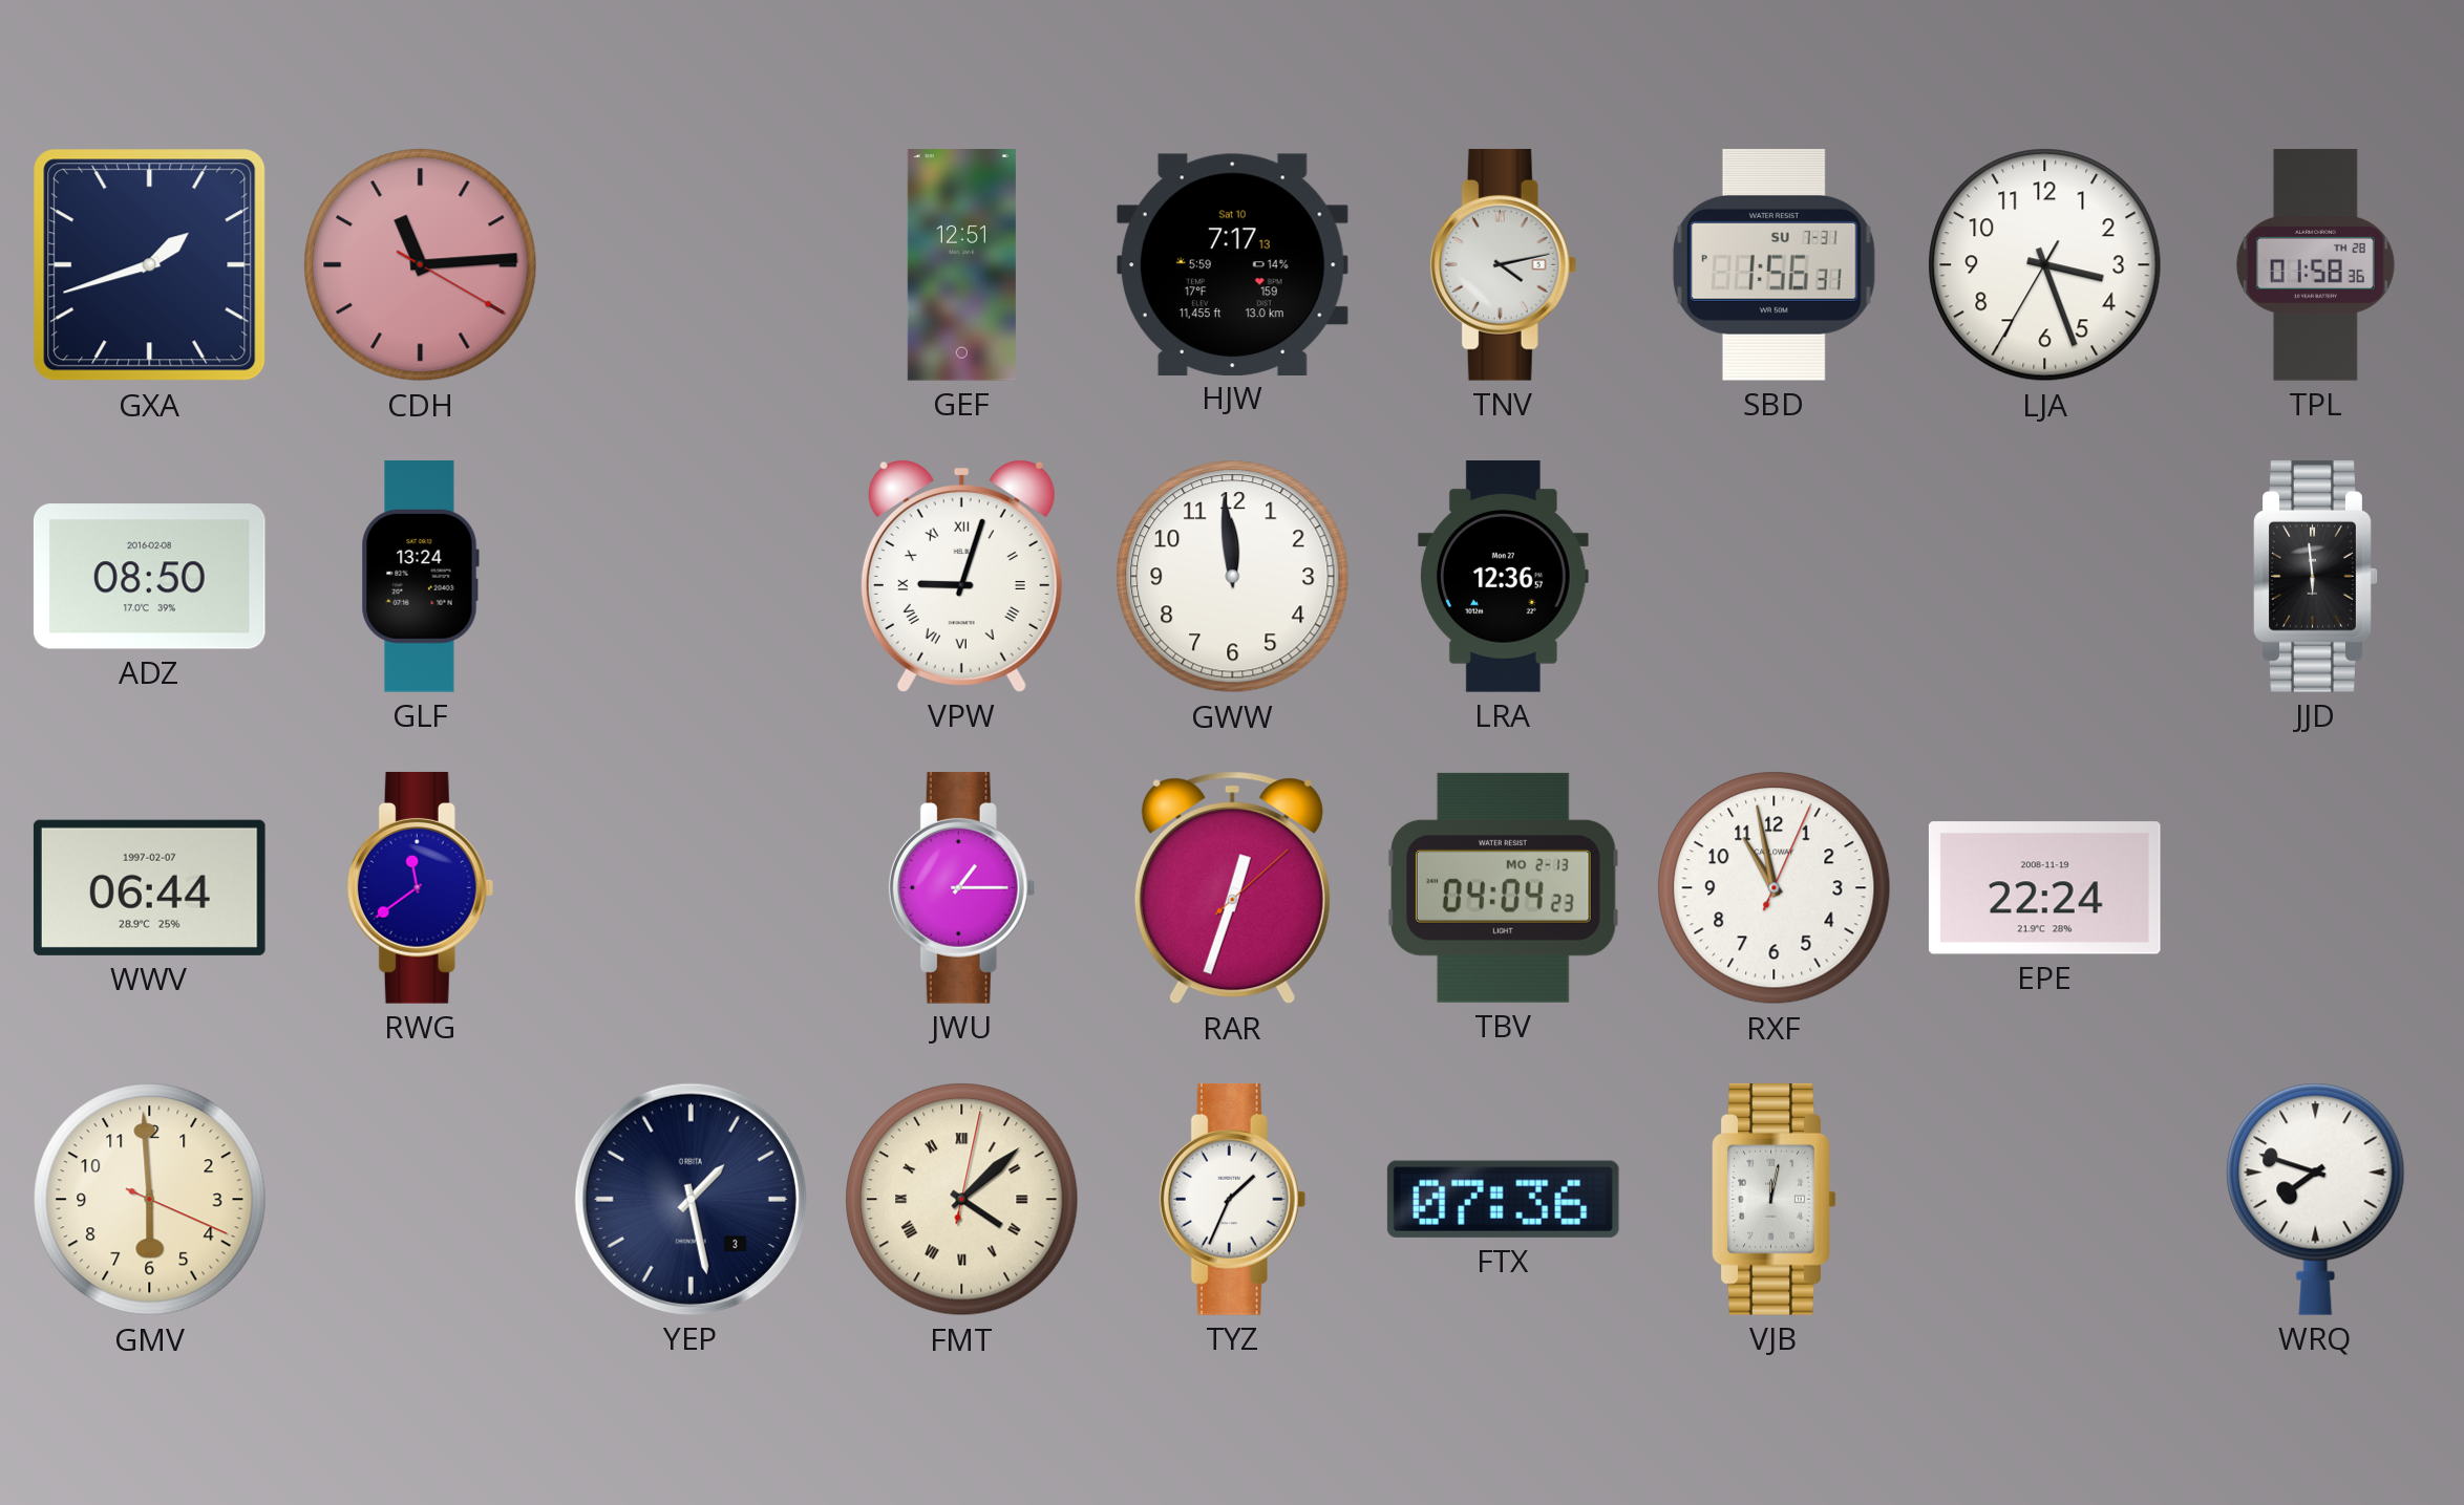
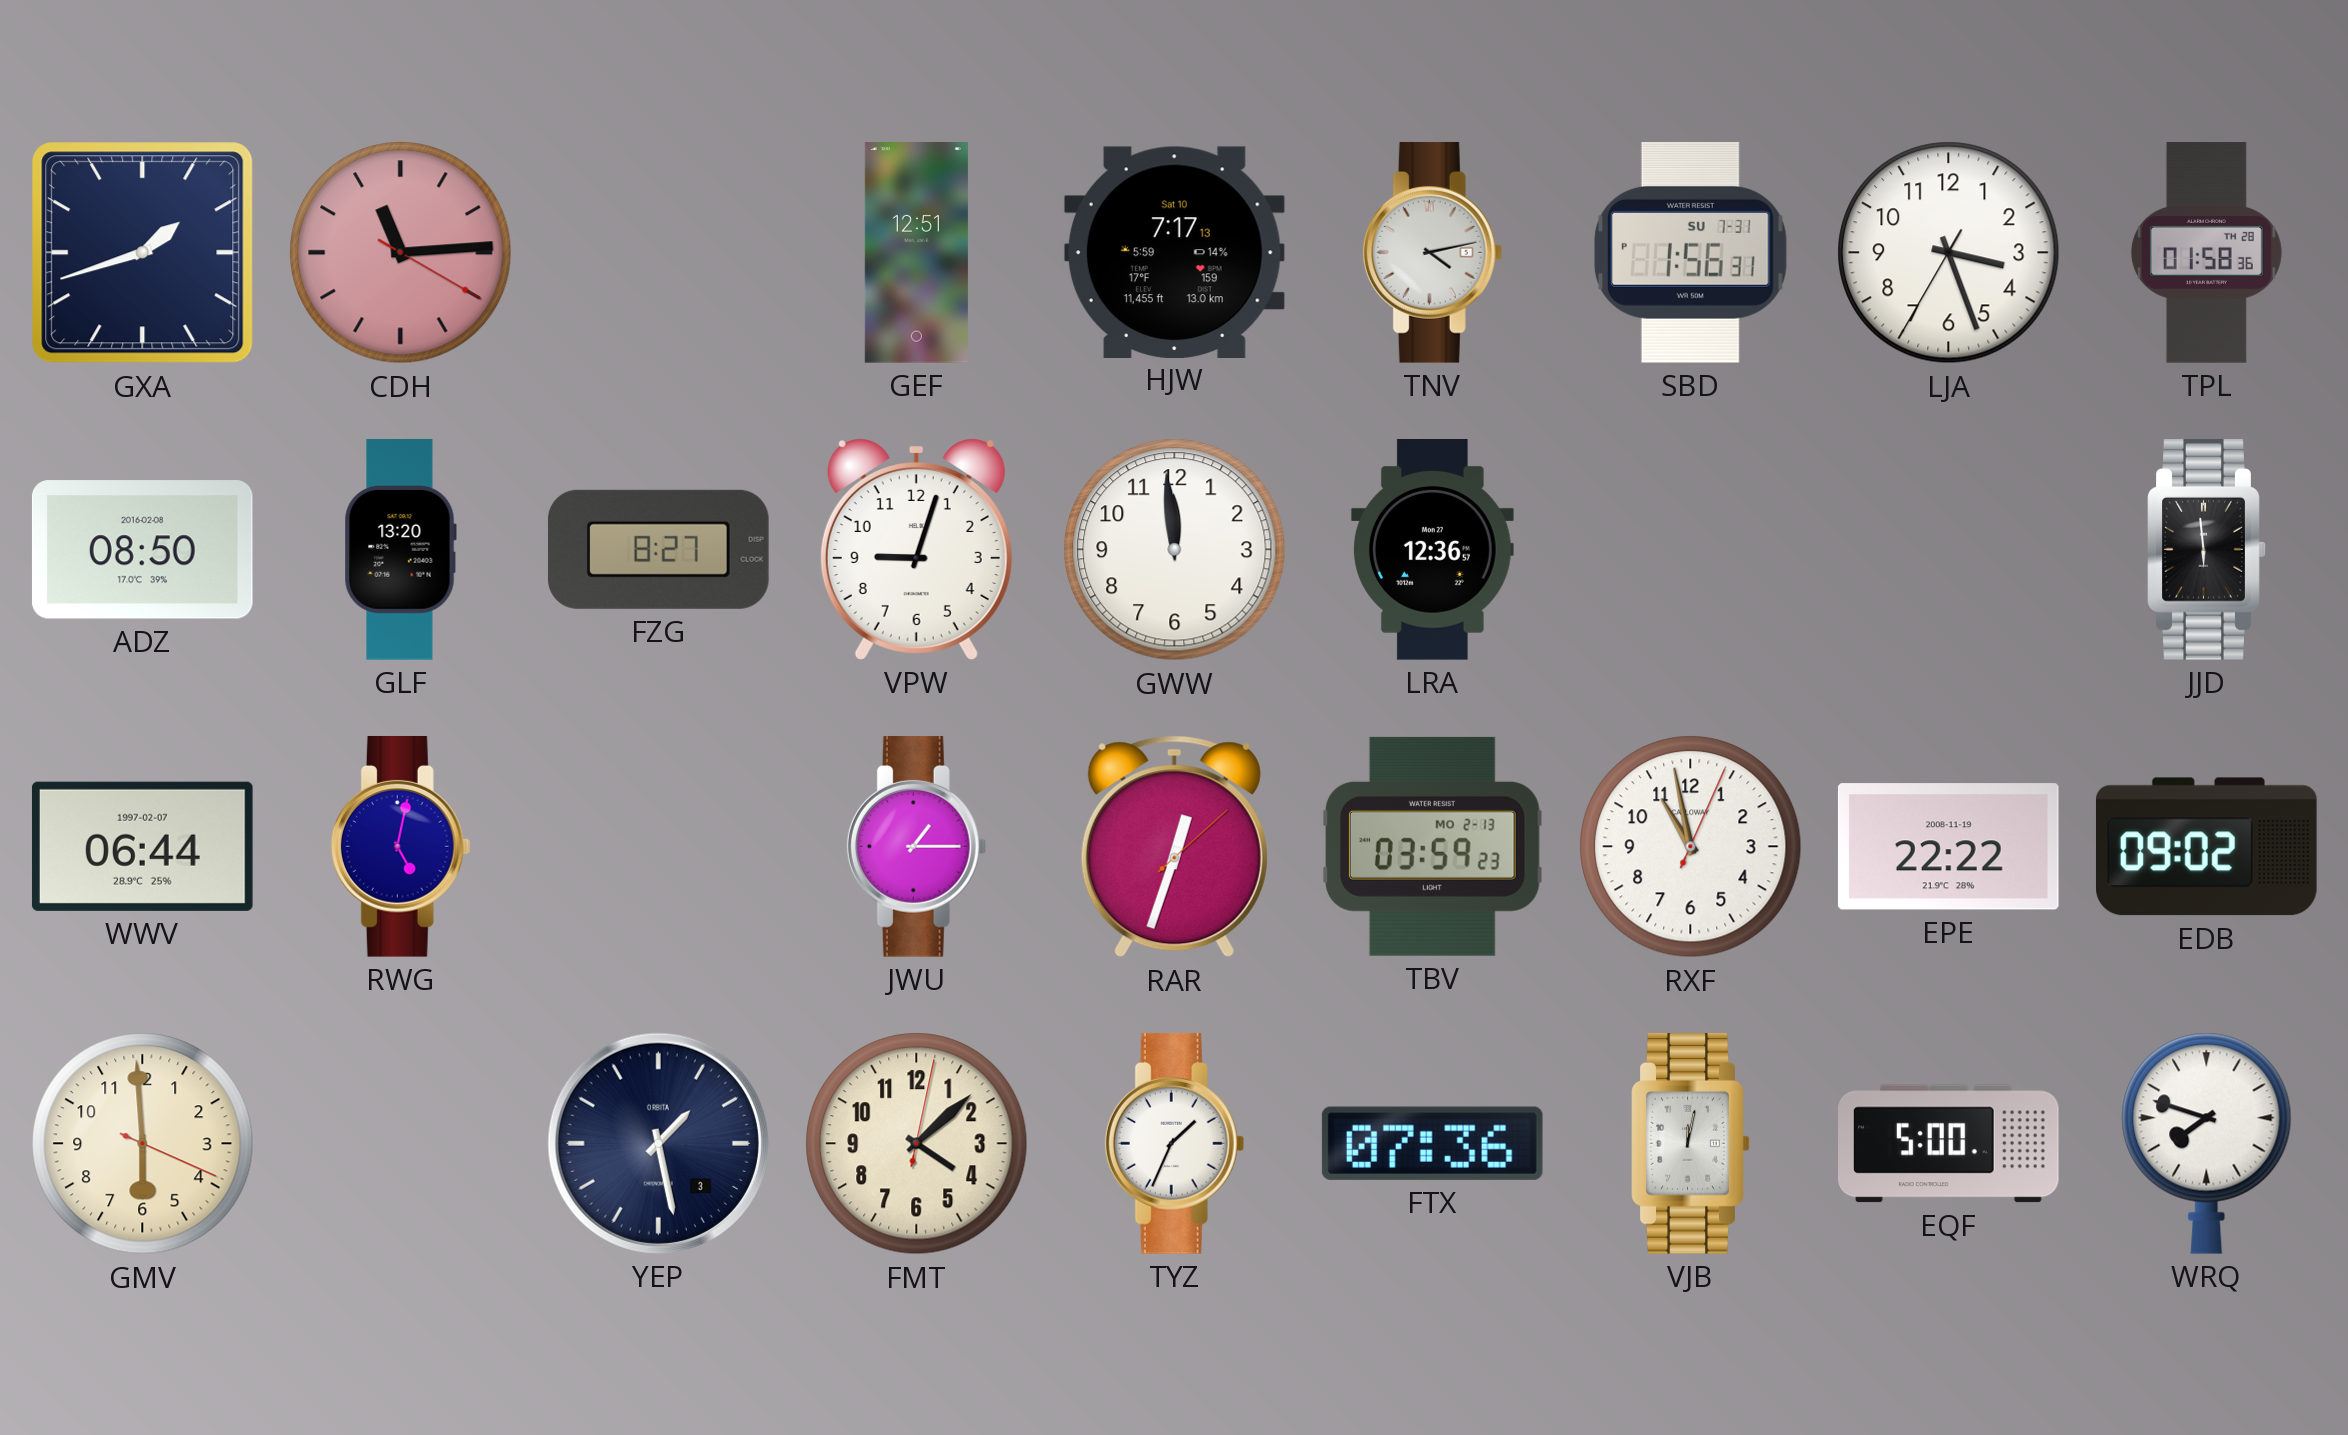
GLF: 13:24 -> 13:20 (400, 550)
FZG: none -> 8:27 (658, 549)
VPW numerals: Roman -> Arabic (916, 550)
RWG: 11:39 -> 5:02 (401, 846)
TBV: 04:04 -> 03:59 (1432, 846)
EPE: 22:24 -> 22:22 (1948, 847)
EDB: none -> 09:02 (2206, 847)
FMT numerals: Roman -> Arabic (917, 1144)
EQF: none -> 5:00 (1949, 1144)
